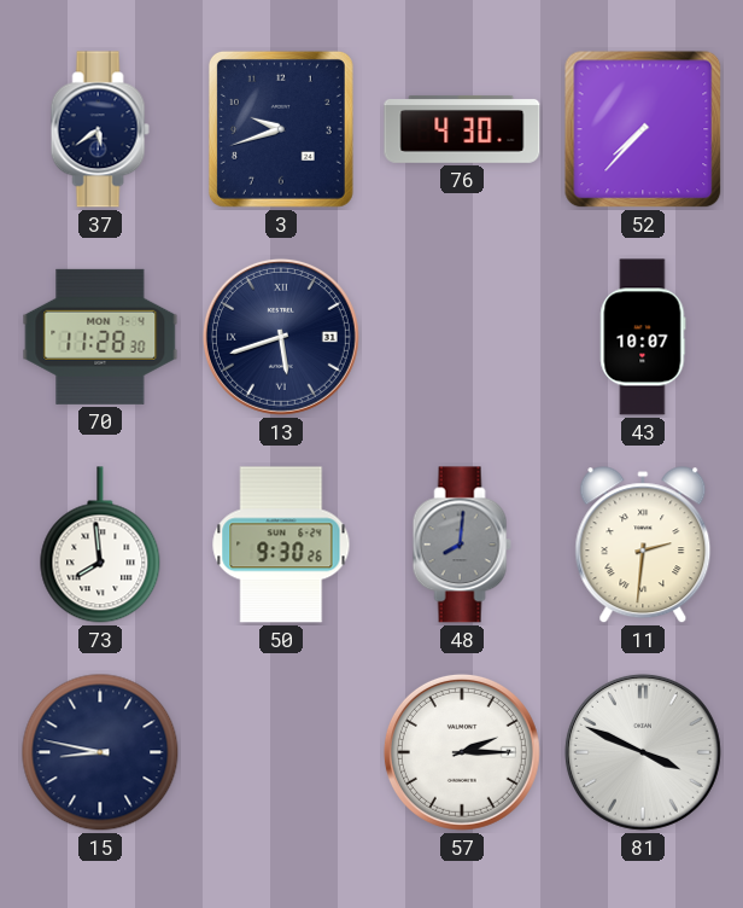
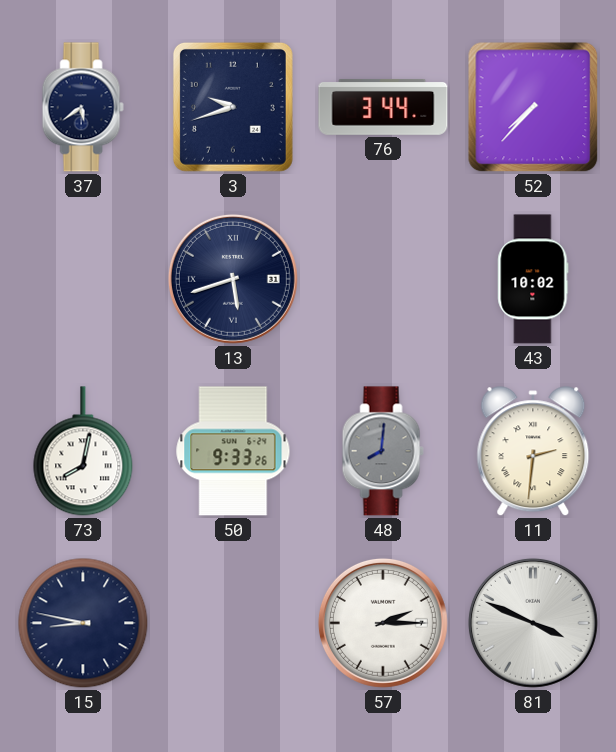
76: 4:30 -> 3:44 (383, 107)
70: 11:28 -> none (100, 337)
43: 10:07 -> 10:02 (533, 279)
73: 7:59 -> 8:02 (83, 451)
50: 9:30 -> 9:33 (233, 451)
